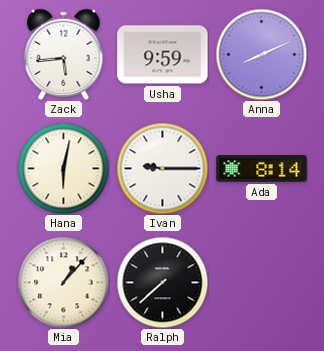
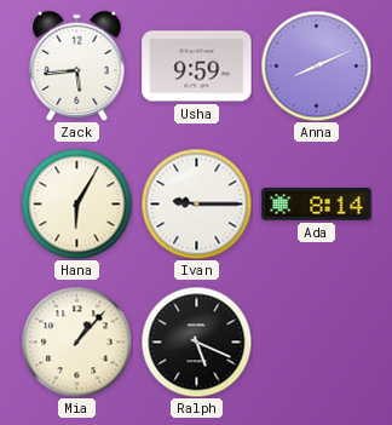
Hana: 6:02 -> 6:05 (76, 203)
Ralph: 7:38 -> 5:19 (196, 341)
